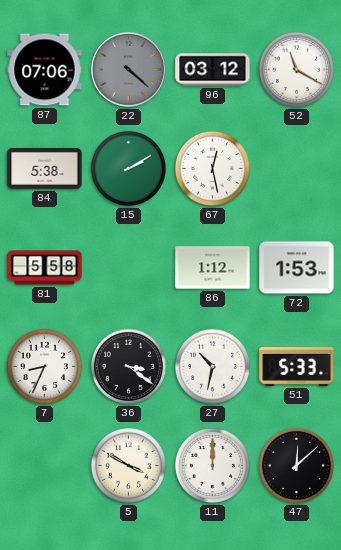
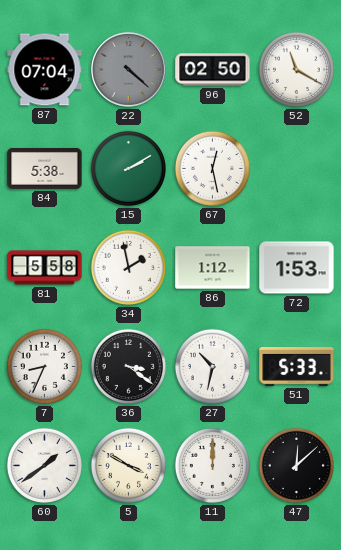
87: 07:06 -> 07:04 (45, 70)
96: 03:12 -> 02:50 (213, 70)
34: none -> 1:58 (128, 267)
60: none -> 1:39 (44, 465)
